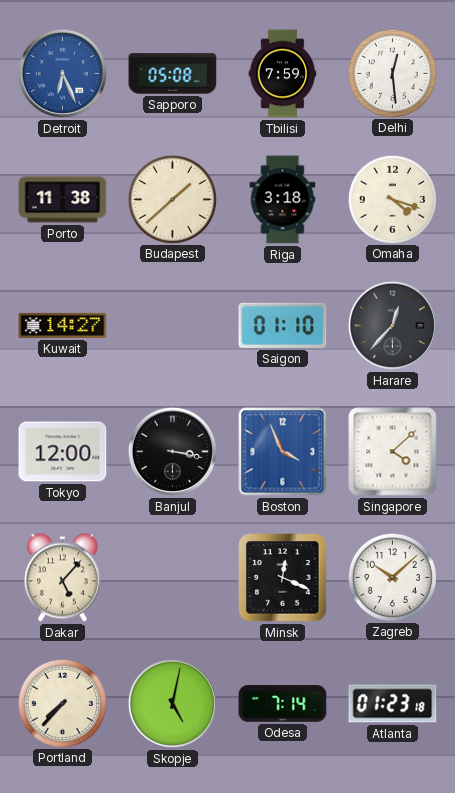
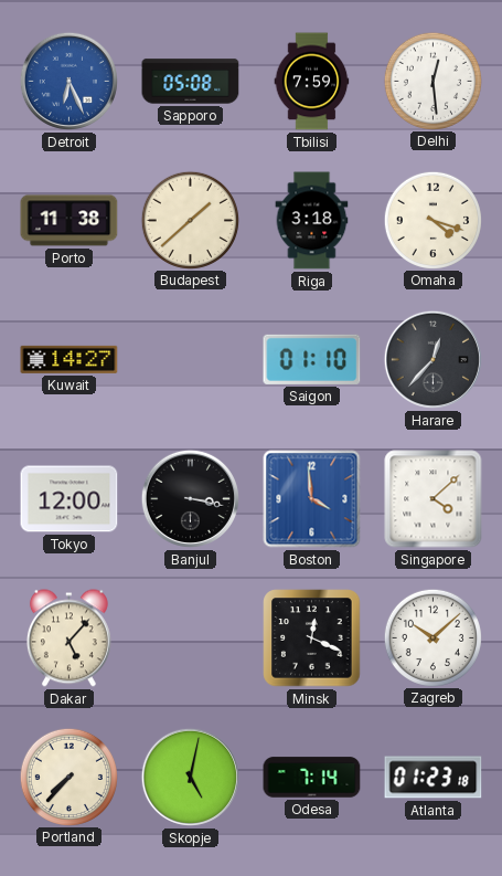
Boston: 3:56 -> 3:59 (312, 499)
